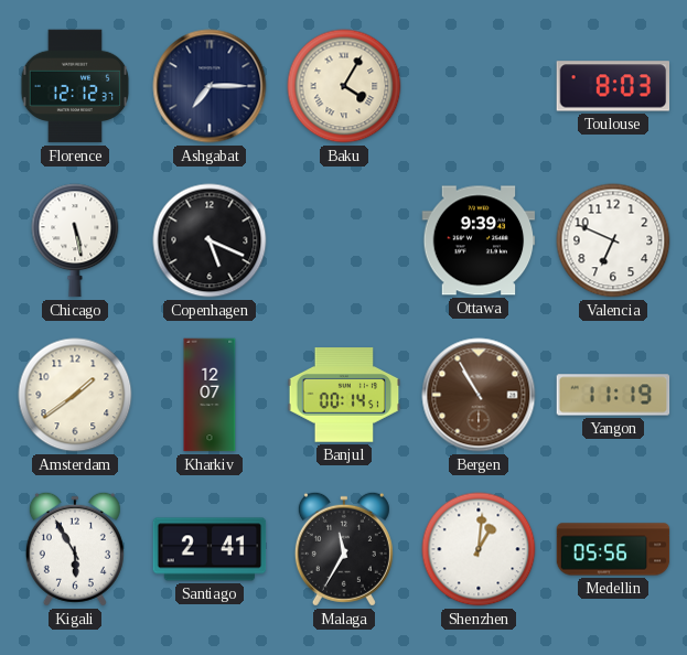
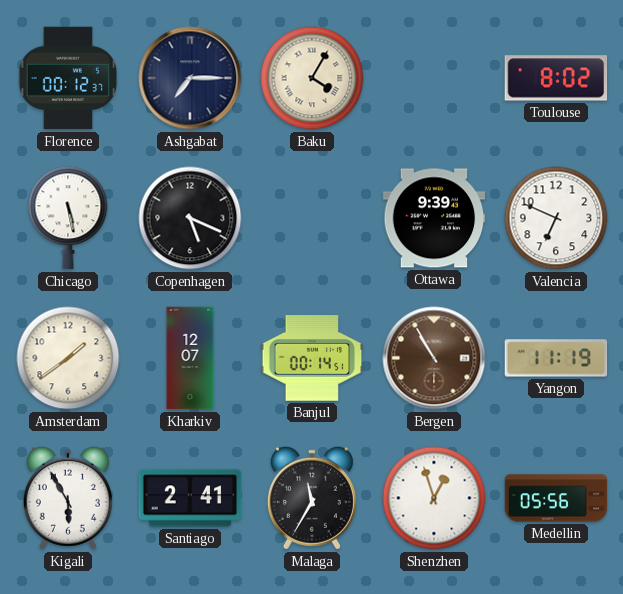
Florence: 12:12 -> 00:12 (68, 78)
Toulouse: 8:03 -> 8:02 (556, 78)
Shenzhen: 1:01 -> 12:57 (434, 498)
